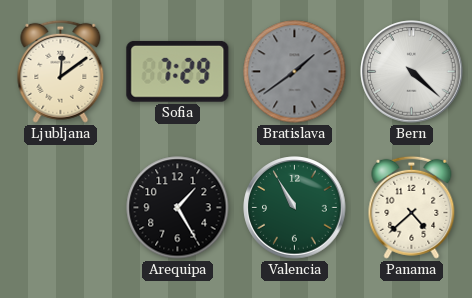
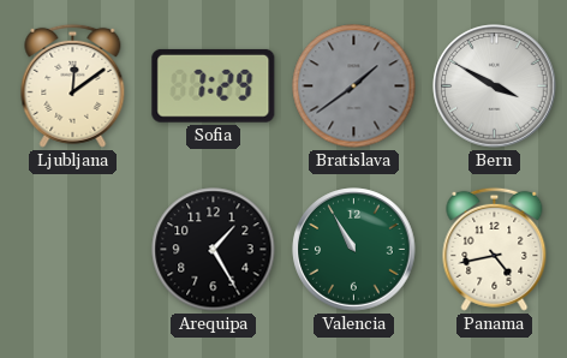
Bern: 4:22 -> 3:50 (495, 86)
Panama: 4:38 -> 4:43 (495, 249)
